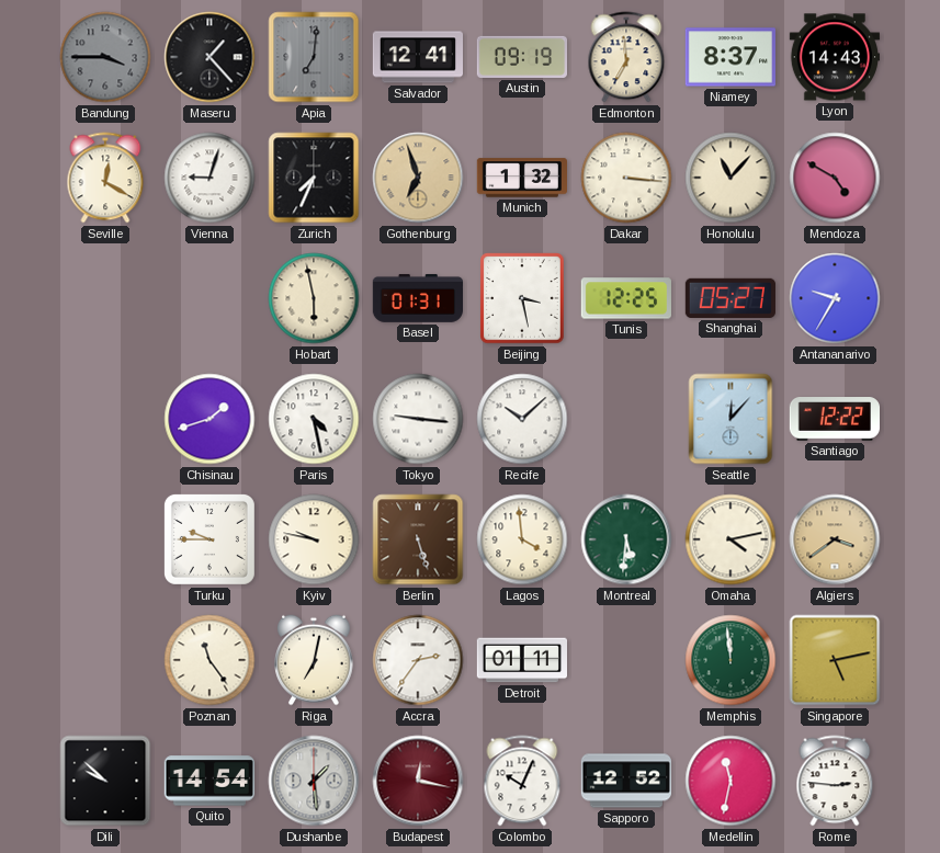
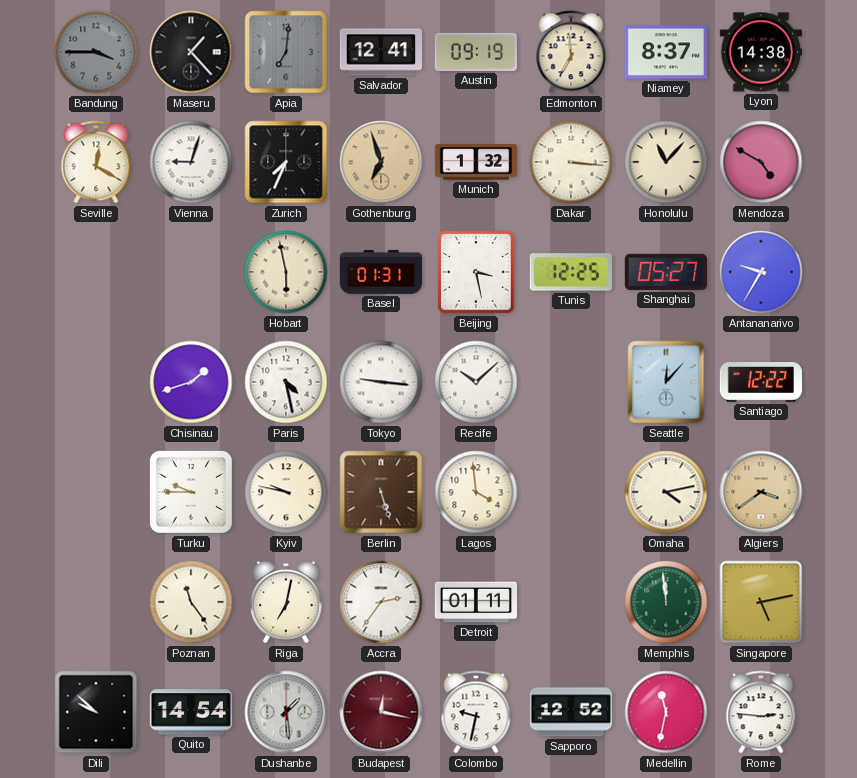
Lyon: 14:43 -> 14:38 (760, 52)
Montreal: 5:31 -> none (626, 539)
Colombo: 10:04 -> 9:32 (476, 712)
